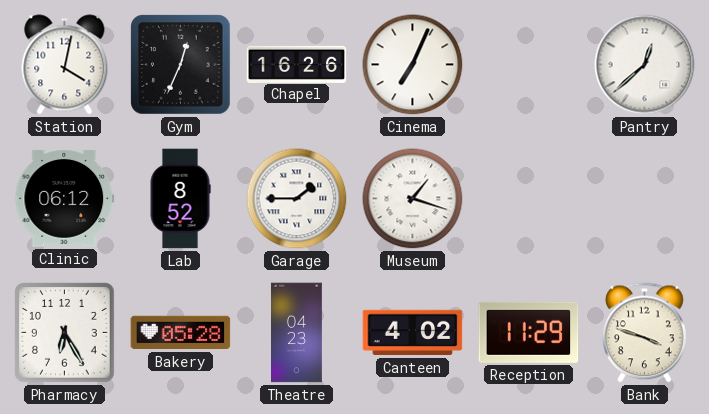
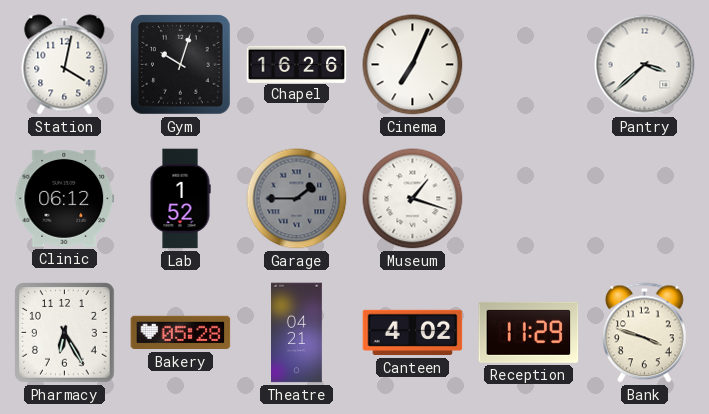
Gym: 12:34 -> 10:03 (181, 65)
Pantry: 12:38 -> 3:38 (645, 65)
Lab: 8:52 -> 1:52 (180, 199)
Garage dial: white -> grey (297, 199)
Theatre: 04:23 -> 04:21 (297, 333)
